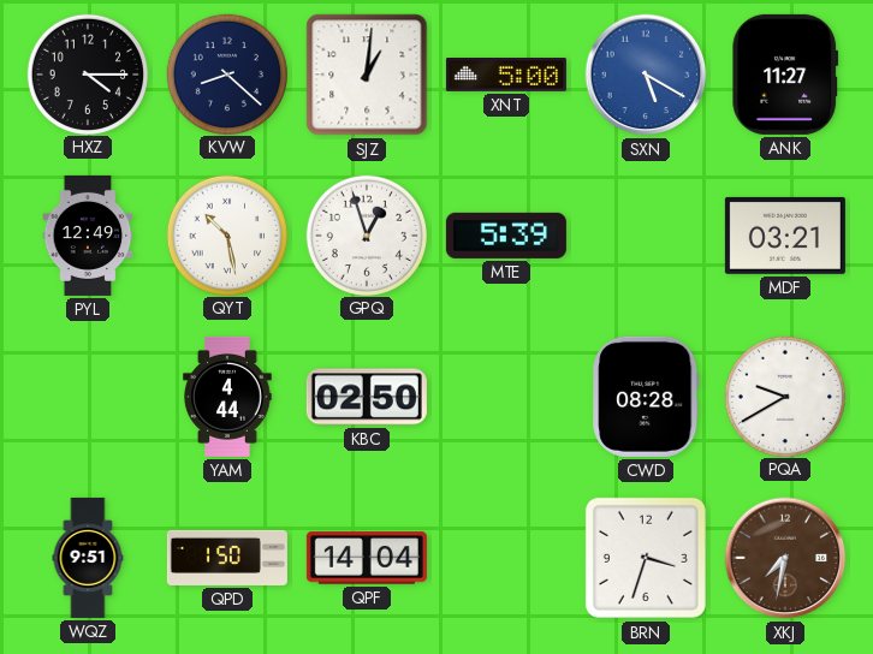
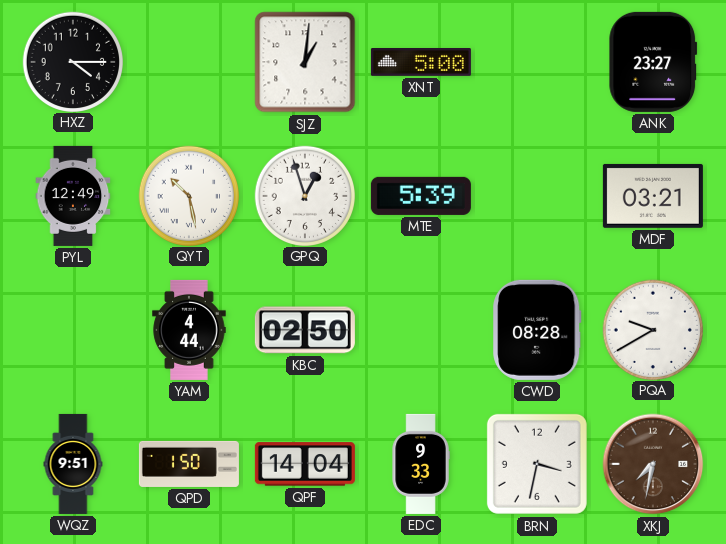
KVW: 8:22 -> none (226, 73)
SXN: 5:20 -> none (646, 75)
ANK: 11:27 -> 23:27 (653, 62)
EDC: none -> 9:33 (421, 464)
BRN: 3:33 -> 3:32 (537, 464)
